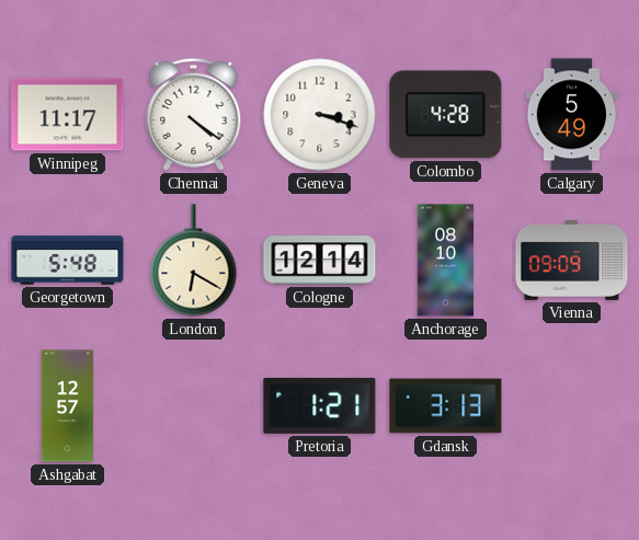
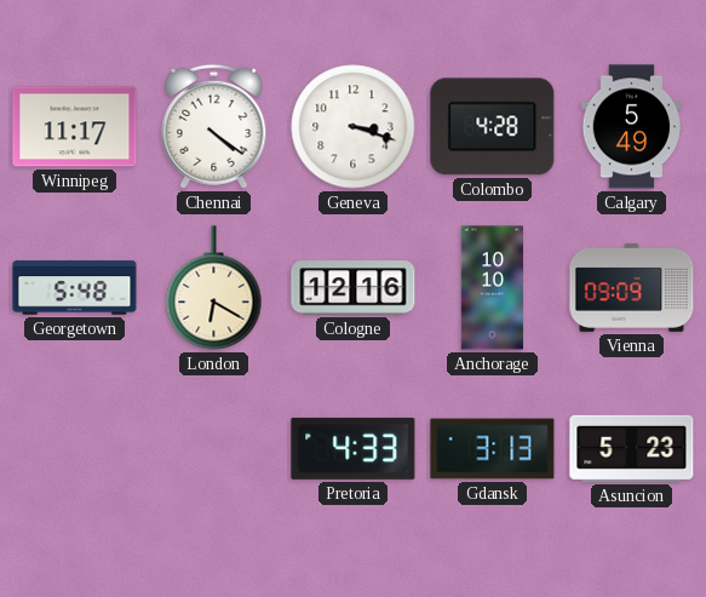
Cologne: 12:14 -> 12:16 (354, 288)
Anchorage: 08:10 -> 10:10 (492, 288)
Ashgabat: 12:57 -> none (68, 406)
Pretoria: 1:21 -> 4:33 (354, 448)
Asuncion: none -> 5:23 (632, 448)
